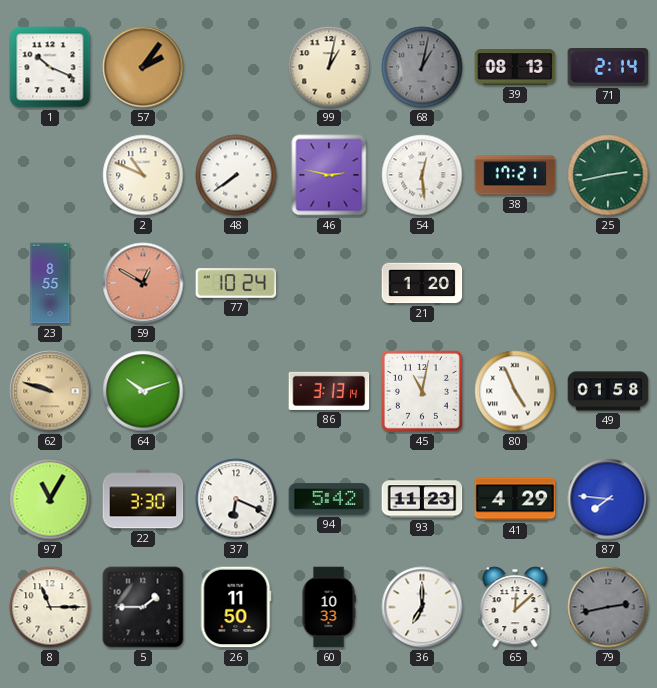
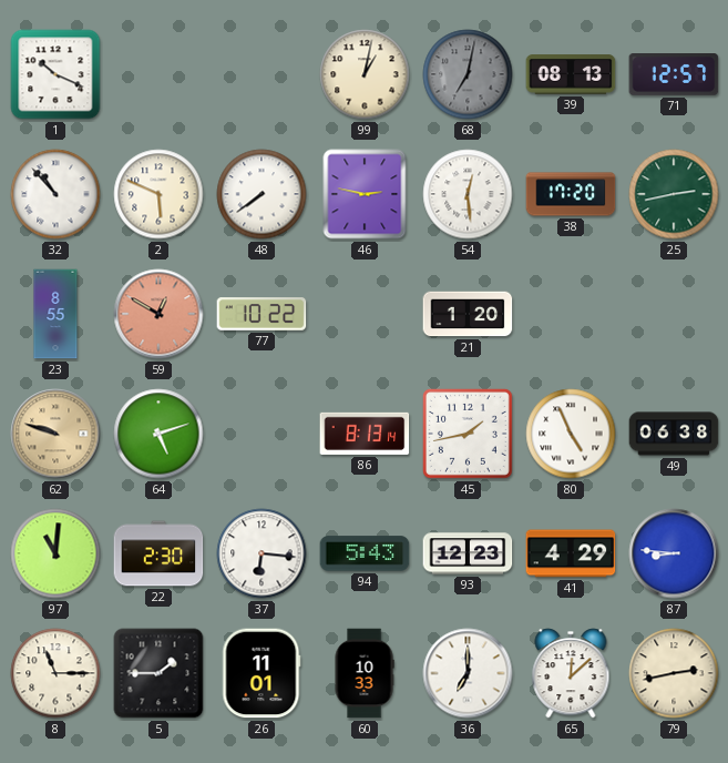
57: 2:06 -> none (143, 67)
68: 1:02 -> 7:02 (468, 74)
71: 2:14 -> 12:57 (674, 75)
32: none -> 10:53 (55, 194)
2: 10:49 -> 5:49 (158, 194)
38: 17:21 -> 17:20 (571, 194)
77: 10:24 -> 10:22 (262, 314)
64: 10:12 -> 5:12 (158, 434)
86: 3:13 -> 8:13 (365, 434)
45: 11:02 -> 1:43 (468, 434)
49: 01:58 -> 06:38 (674, 434)
97: 11:05 -> 11:01 (55, 553)
22: 3:30 -> 2:30 (158, 553)
37: 6:19 -> 6:16 (262, 553)
94: 5:42 -> 5:43 (365, 553)
93: 11:23 -> 12:23 (468, 553)
87: 7:46 -> 8:46 (674, 553)
26: 11:50 -> 11:01 (262, 673)
79 dial: grey -> cream (674, 673)
